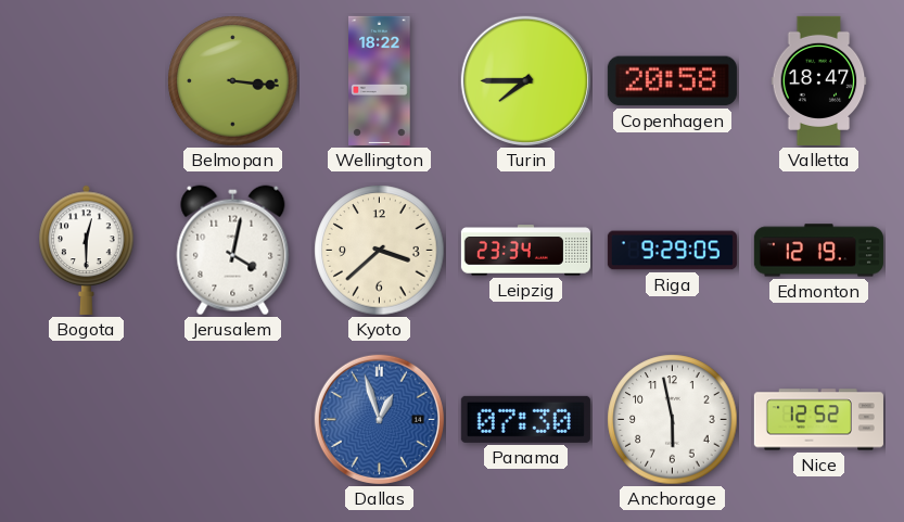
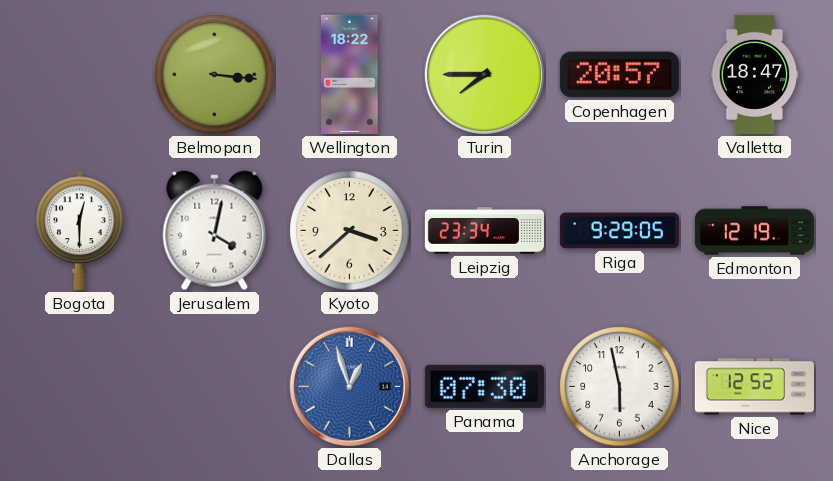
Copenhagen: 20:58 -> 20:57 (619, 75)
